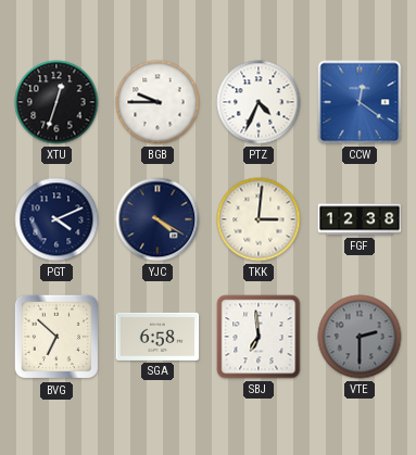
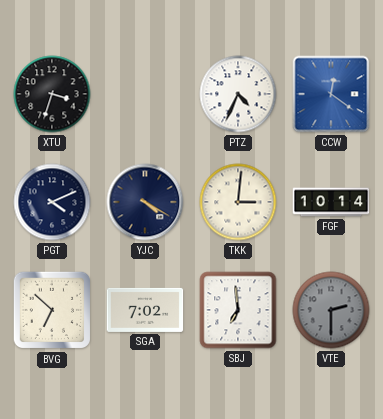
XTU: 12:33 -> 3:33 (52, 94)
BGB: 9:45 -> none (157, 102)
FGF: 12:38 -> 10:14 (331, 202)
SGA: 6:58 -> 7:02 (145, 310)
